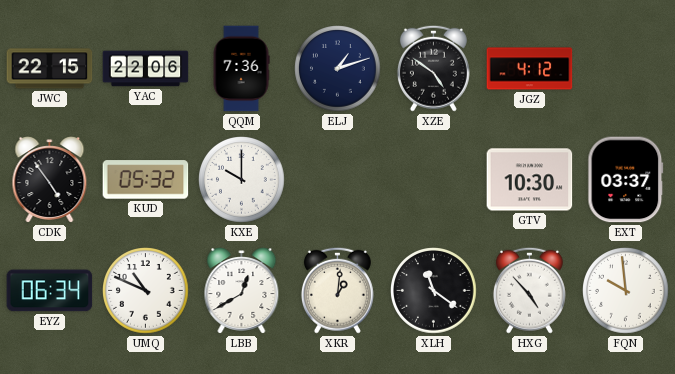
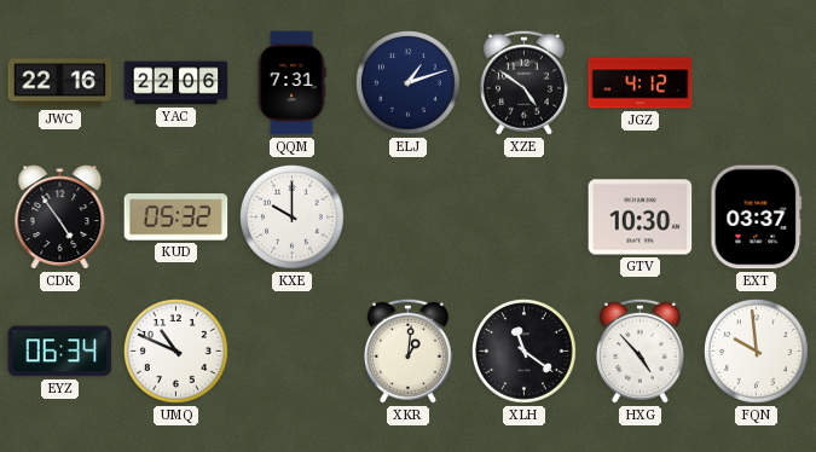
JWC: 22:15 -> 22:16 (60, 83)
QQM: 7:36 -> 7:31 (291, 83)
LBB: 12:40 -> none (242, 291)
